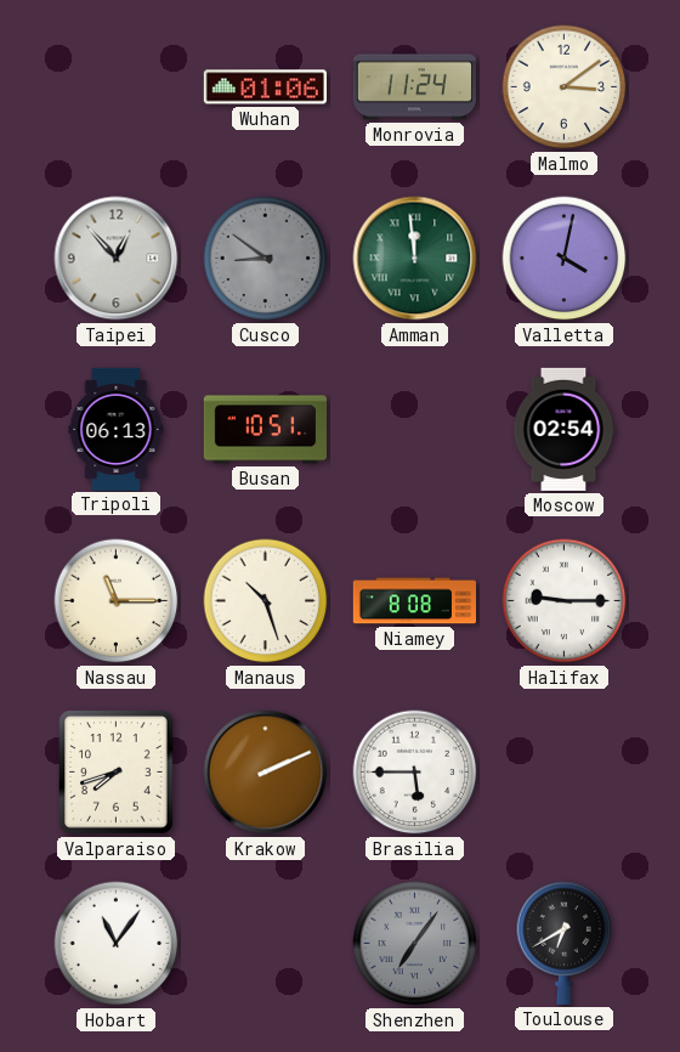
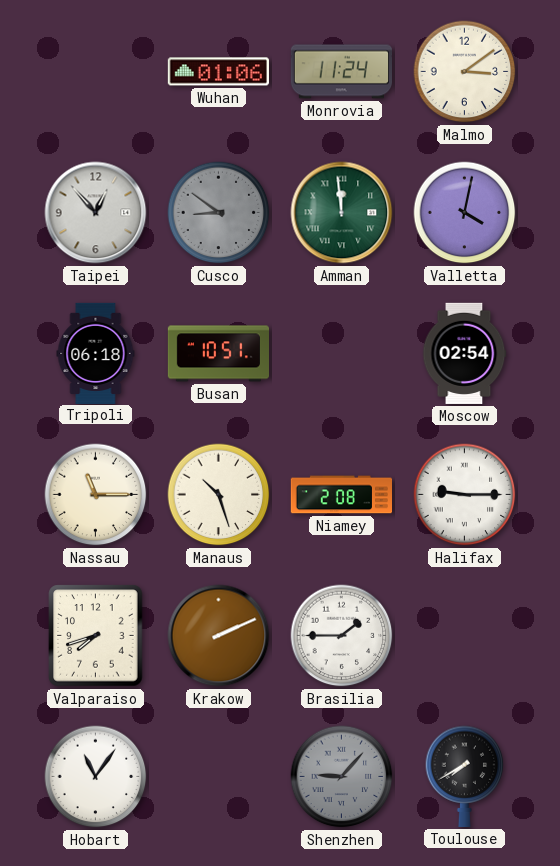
Tripoli: 06:13 -> 06:18 (96, 353)
Niamey: 8:08 -> 2:08 (341, 495)
Brasilia: 5:45 -> 1:45 (342, 636)
Shenzhen: 7:06 -> 9:07 (342, 777)
Toulouse: 6:40 -> 7:40 (465, 776)
